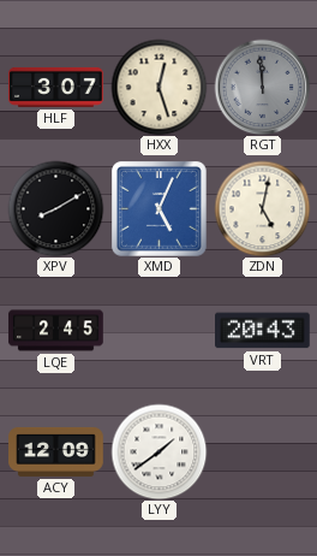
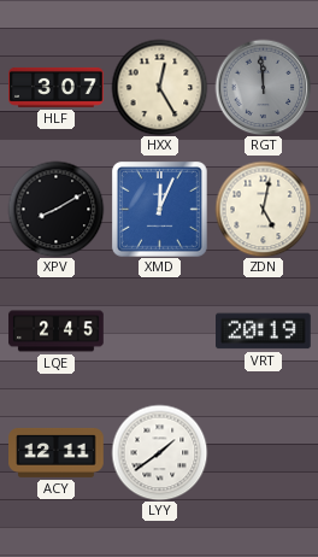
HXX: 12:27 -> 12:25 (159, 87)
XMD: 5:04 -> 12:04 (160, 210)
VRT: 20:43 -> 20:19 (264, 332)
ACY: 12:09 -> 12:11 (57, 452)
